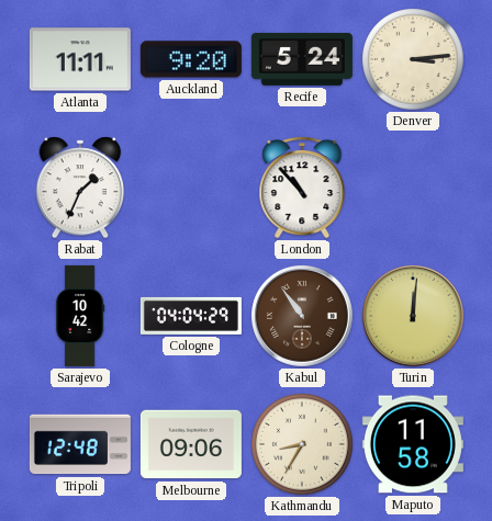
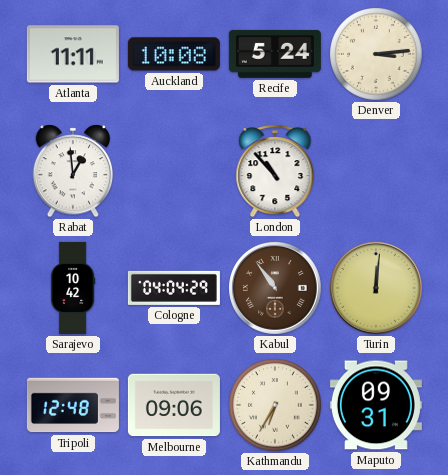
Auckland: 9:20 -> 10:08 (174, 54)
Rabat: 1:34 -> 12:59 (73, 171)
Kathmandu: 8:35 -> 6:35 (275, 405)
Maputo: 11:58 -> 09:31 (376, 405)
